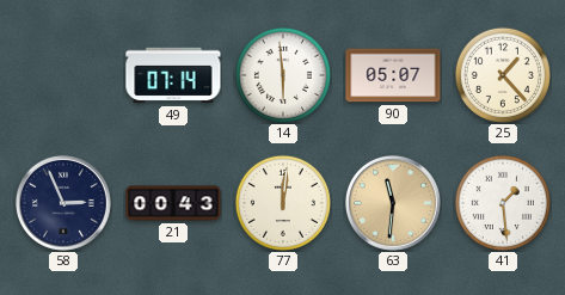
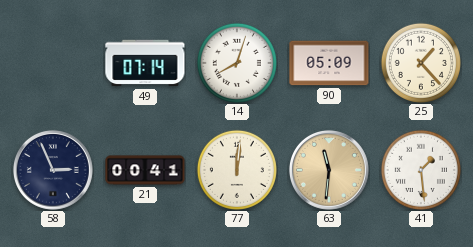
14: 5:59 -> 8:03 (237, 63)
90: 05:07 -> 05:09 (329, 63)
21: 00:43 -> 00:41 (145, 170)
